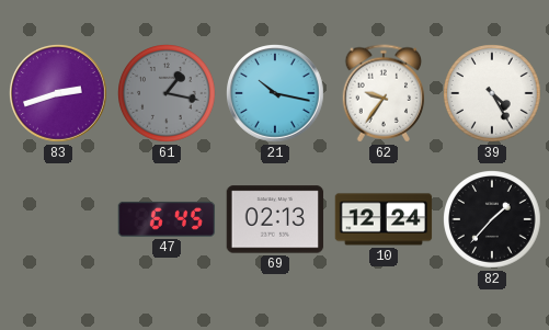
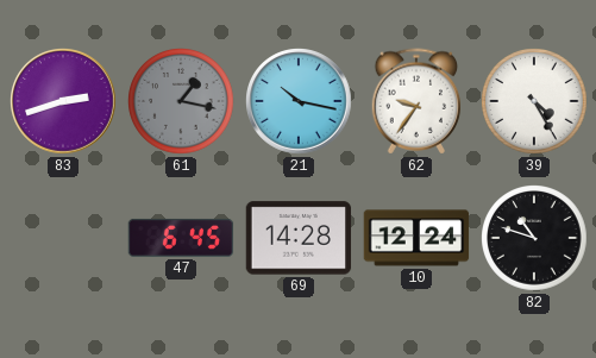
69: 02:13 -> 14:28 (299, 238)
82: 1:37 -> 10:48 (535, 239)
